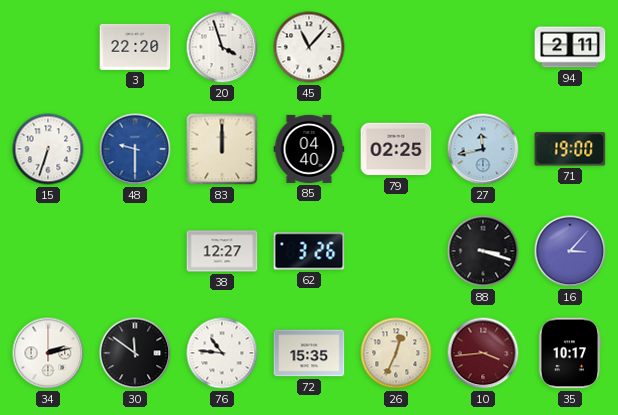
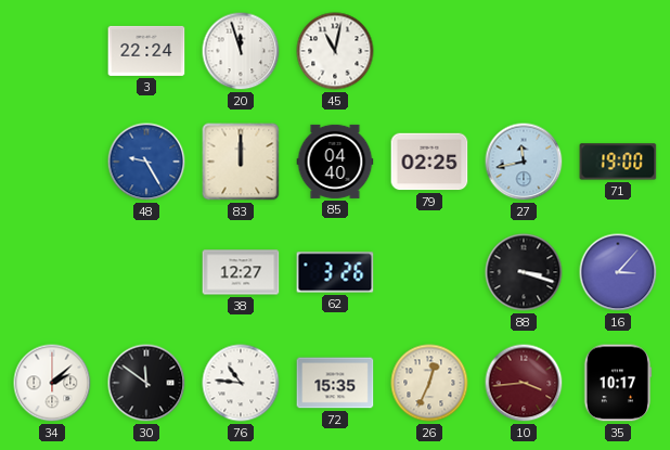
3: 22:20 -> 22:24 (146, 51)
20: 3:57 -> 11:57 (241, 51)
45: 11:07 -> 11:02 (335, 51)
94: 2:11 -> none (570, 47)
15: 6:33 -> none (48, 149)
48: 9:30 -> 9:25 (146, 162)
34: 2:13 -> 2:08 (52, 383)
